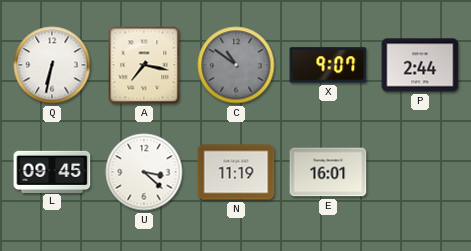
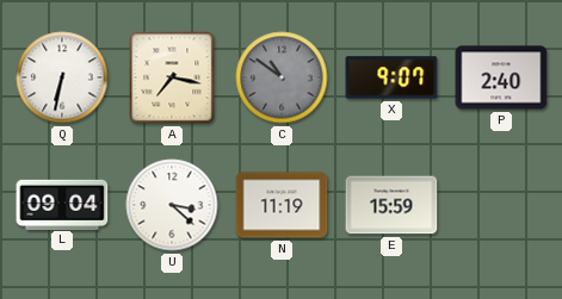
P: 2:44 -> 2:40 (501, 77)
L: 09:45 -> 09:04 (62, 204)
E: 16:01 -> 15:59 (391, 205)
